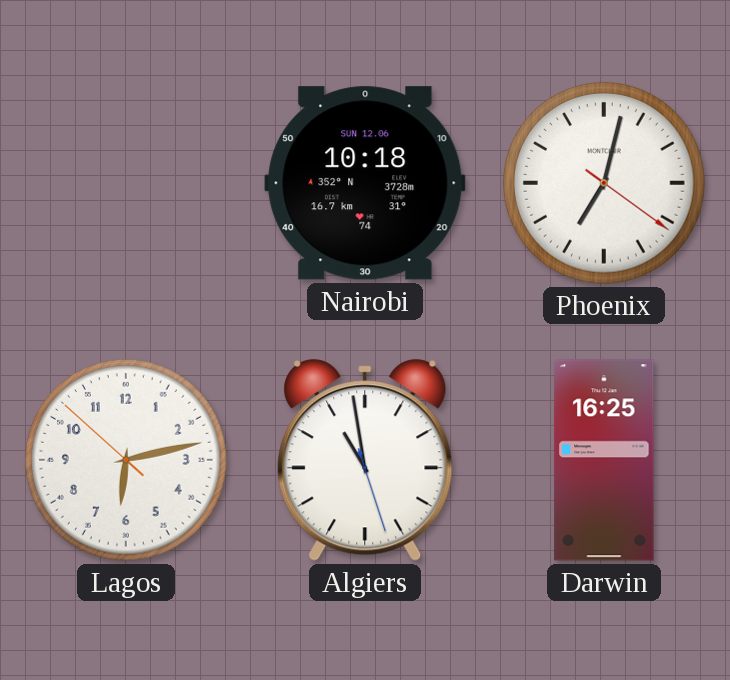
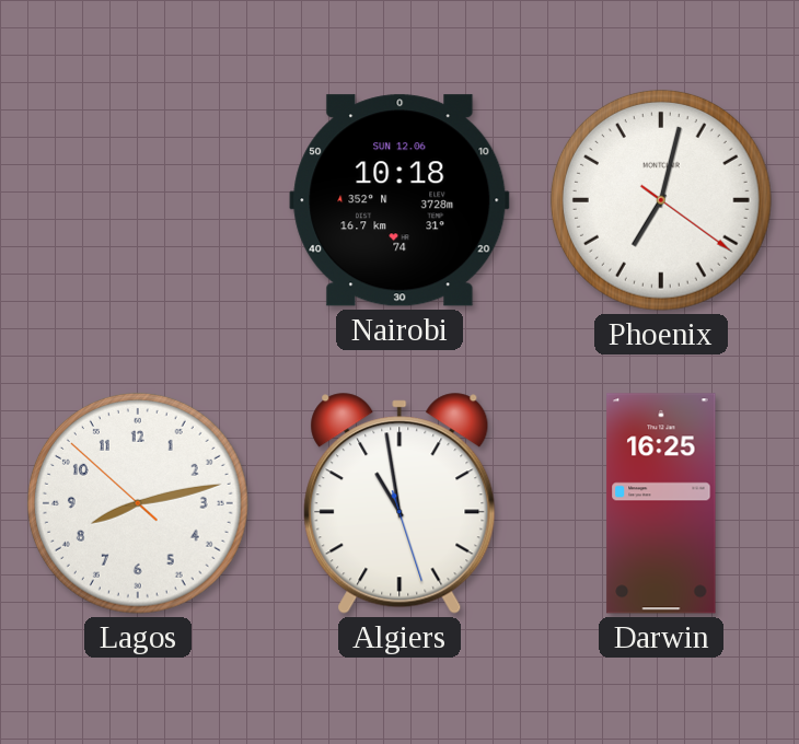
Lagos: 6:12 -> 8:12 (138, 503)
